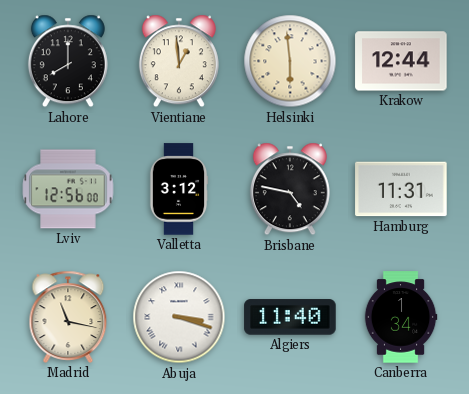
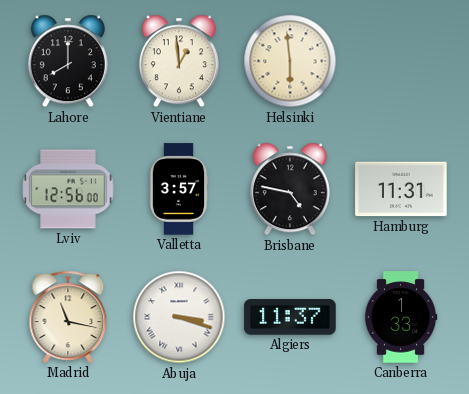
Krakow: 12:44 -> none (401, 61)
Valletta: 3:12 -> 3:57 (179, 189)
Algiers: 11:40 -> 11:37 (290, 317)
Canberra: 1:34 -> 1:33 (401, 317)
